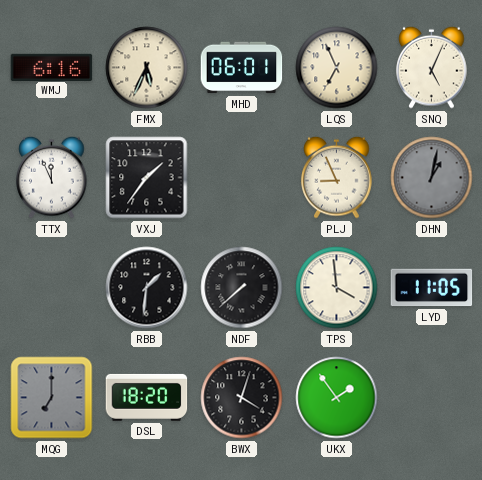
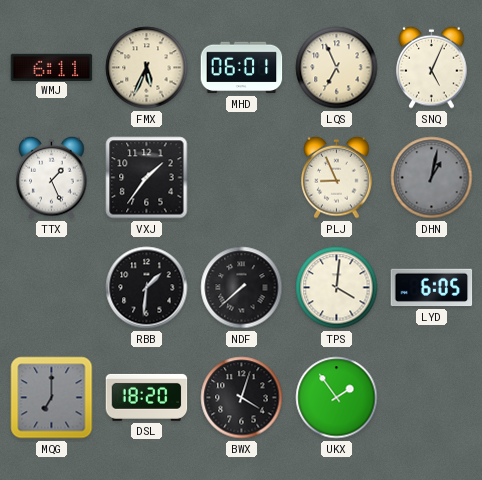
WMJ: 6:16 -> 6:11 (52, 67)
TTX: 11:56 -> 1:26 (52, 177)
TPS: 3:59 -> 4:01 (337, 288)
LYD: 11:05 -> 6:05 (432, 288)
